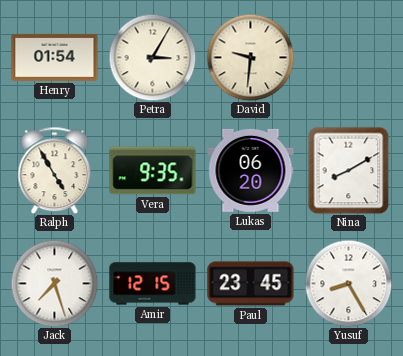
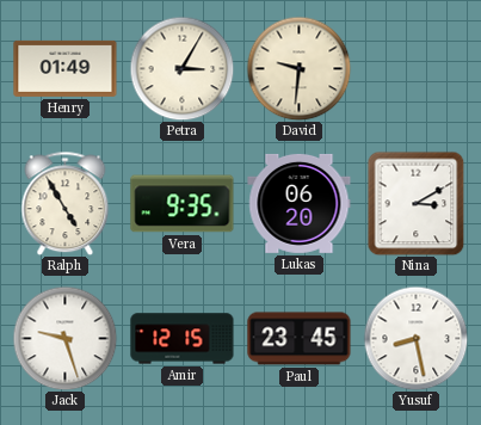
Henry: 01:54 -> 01:49 (66, 68)
Nina: 8:10 -> 3:10 (417, 203)
Jack: 7:27 -> 9:27 (64, 338)
Yusuf: 8:25 -> 8:28 (415, 338)
